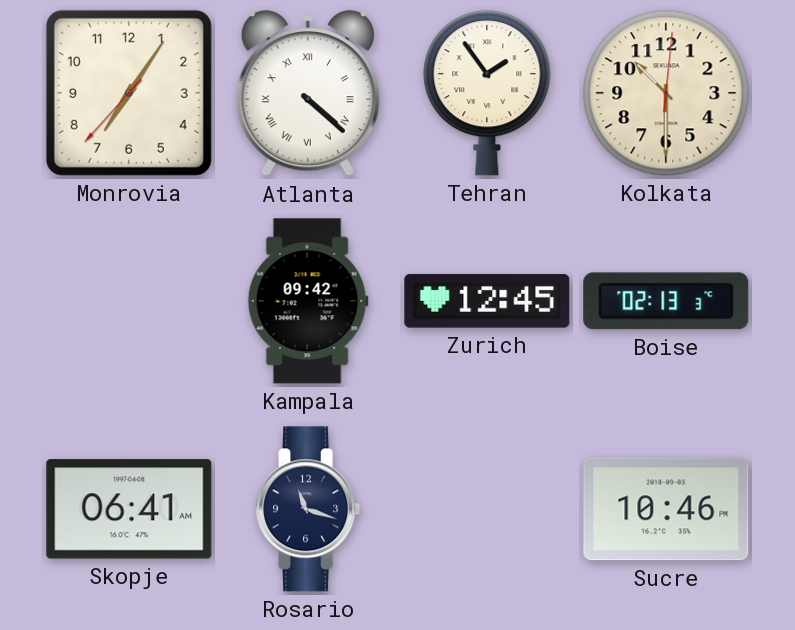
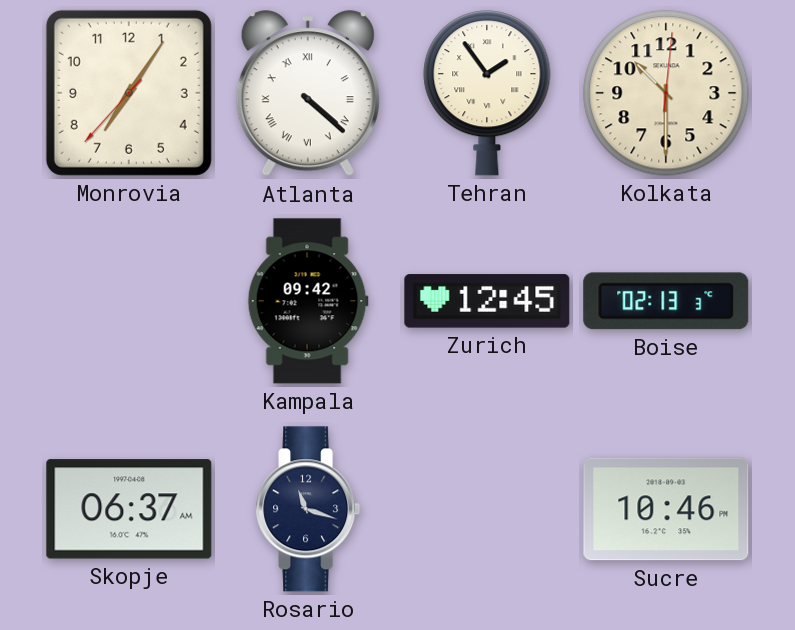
Skopje: 06:41 -> 06:37 (129, 509)
